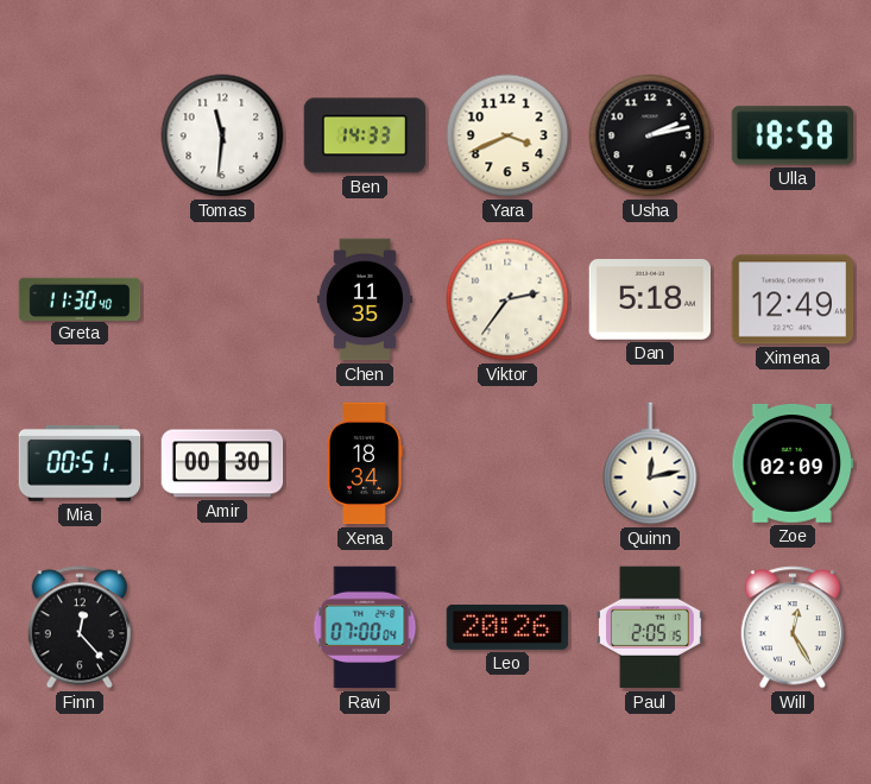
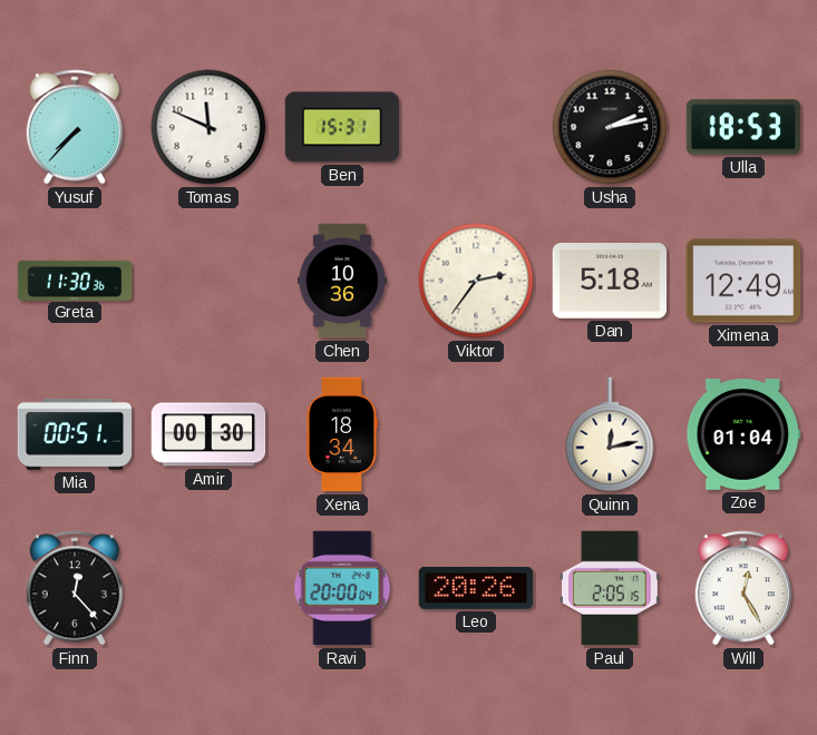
Yusuf: none -> 7:37 (75, 127)
Tomas: 11:31 -> 11:49 (208, 127)
Ben: 14:33 -> 15:31 (342, 127)
Yara: 3:41 -> none (507, 135)
Ulla: 18:58 -> 18:53 (743, 127)
Greta: 11:30:40 -> 11:30:36 (75, 280)
Chen: 11:35 -> 10:36 (342, 281)
Zoe: 02:09 -> 01:04 (743, 435)
Ravi: 07:00 -> 20:00 (342, 588)
